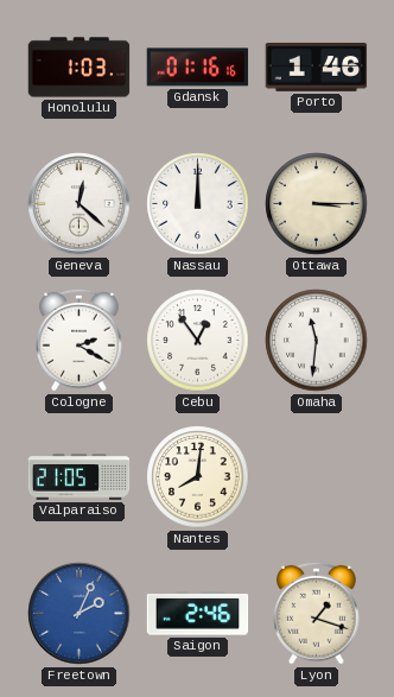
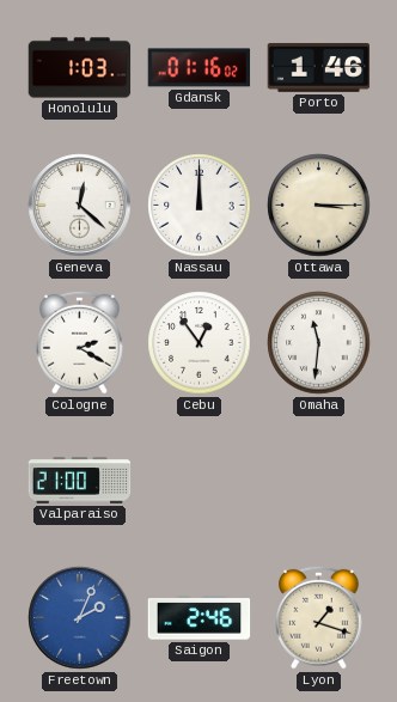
Gdansk: 01:16:16 -> 01:16:02 (200, 68)
Valparaiso: 21:05 -> 21:00 (80, 481)
Nantes: 8:01 -> none (198, 477)
